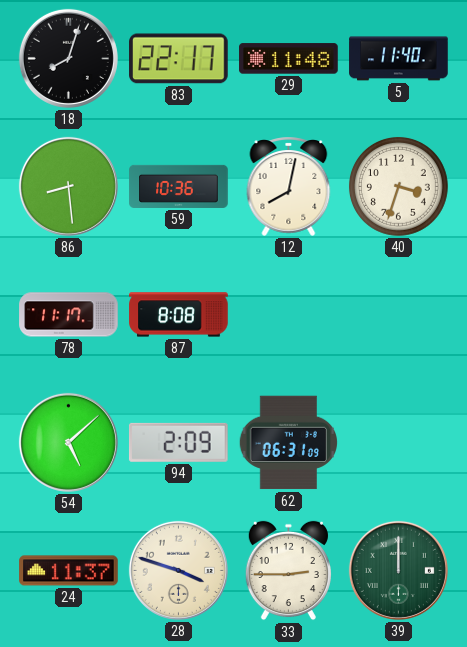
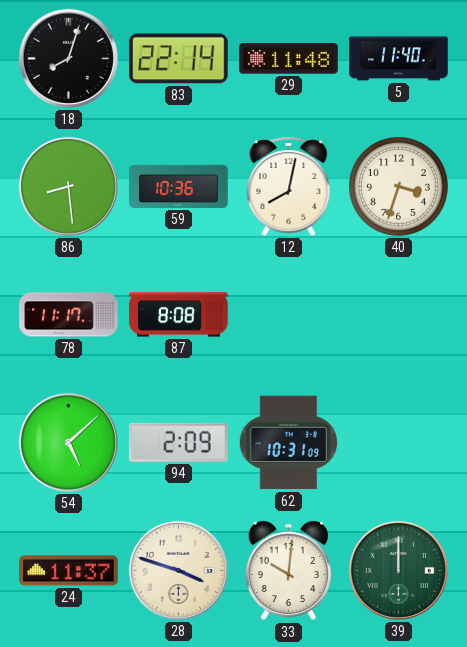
83: 22:17 -> 22:14 (179, 59)
62: 06:31 -> 10:31 (288, 443)
33: 2:45 -> 10:01 (288, 571)
